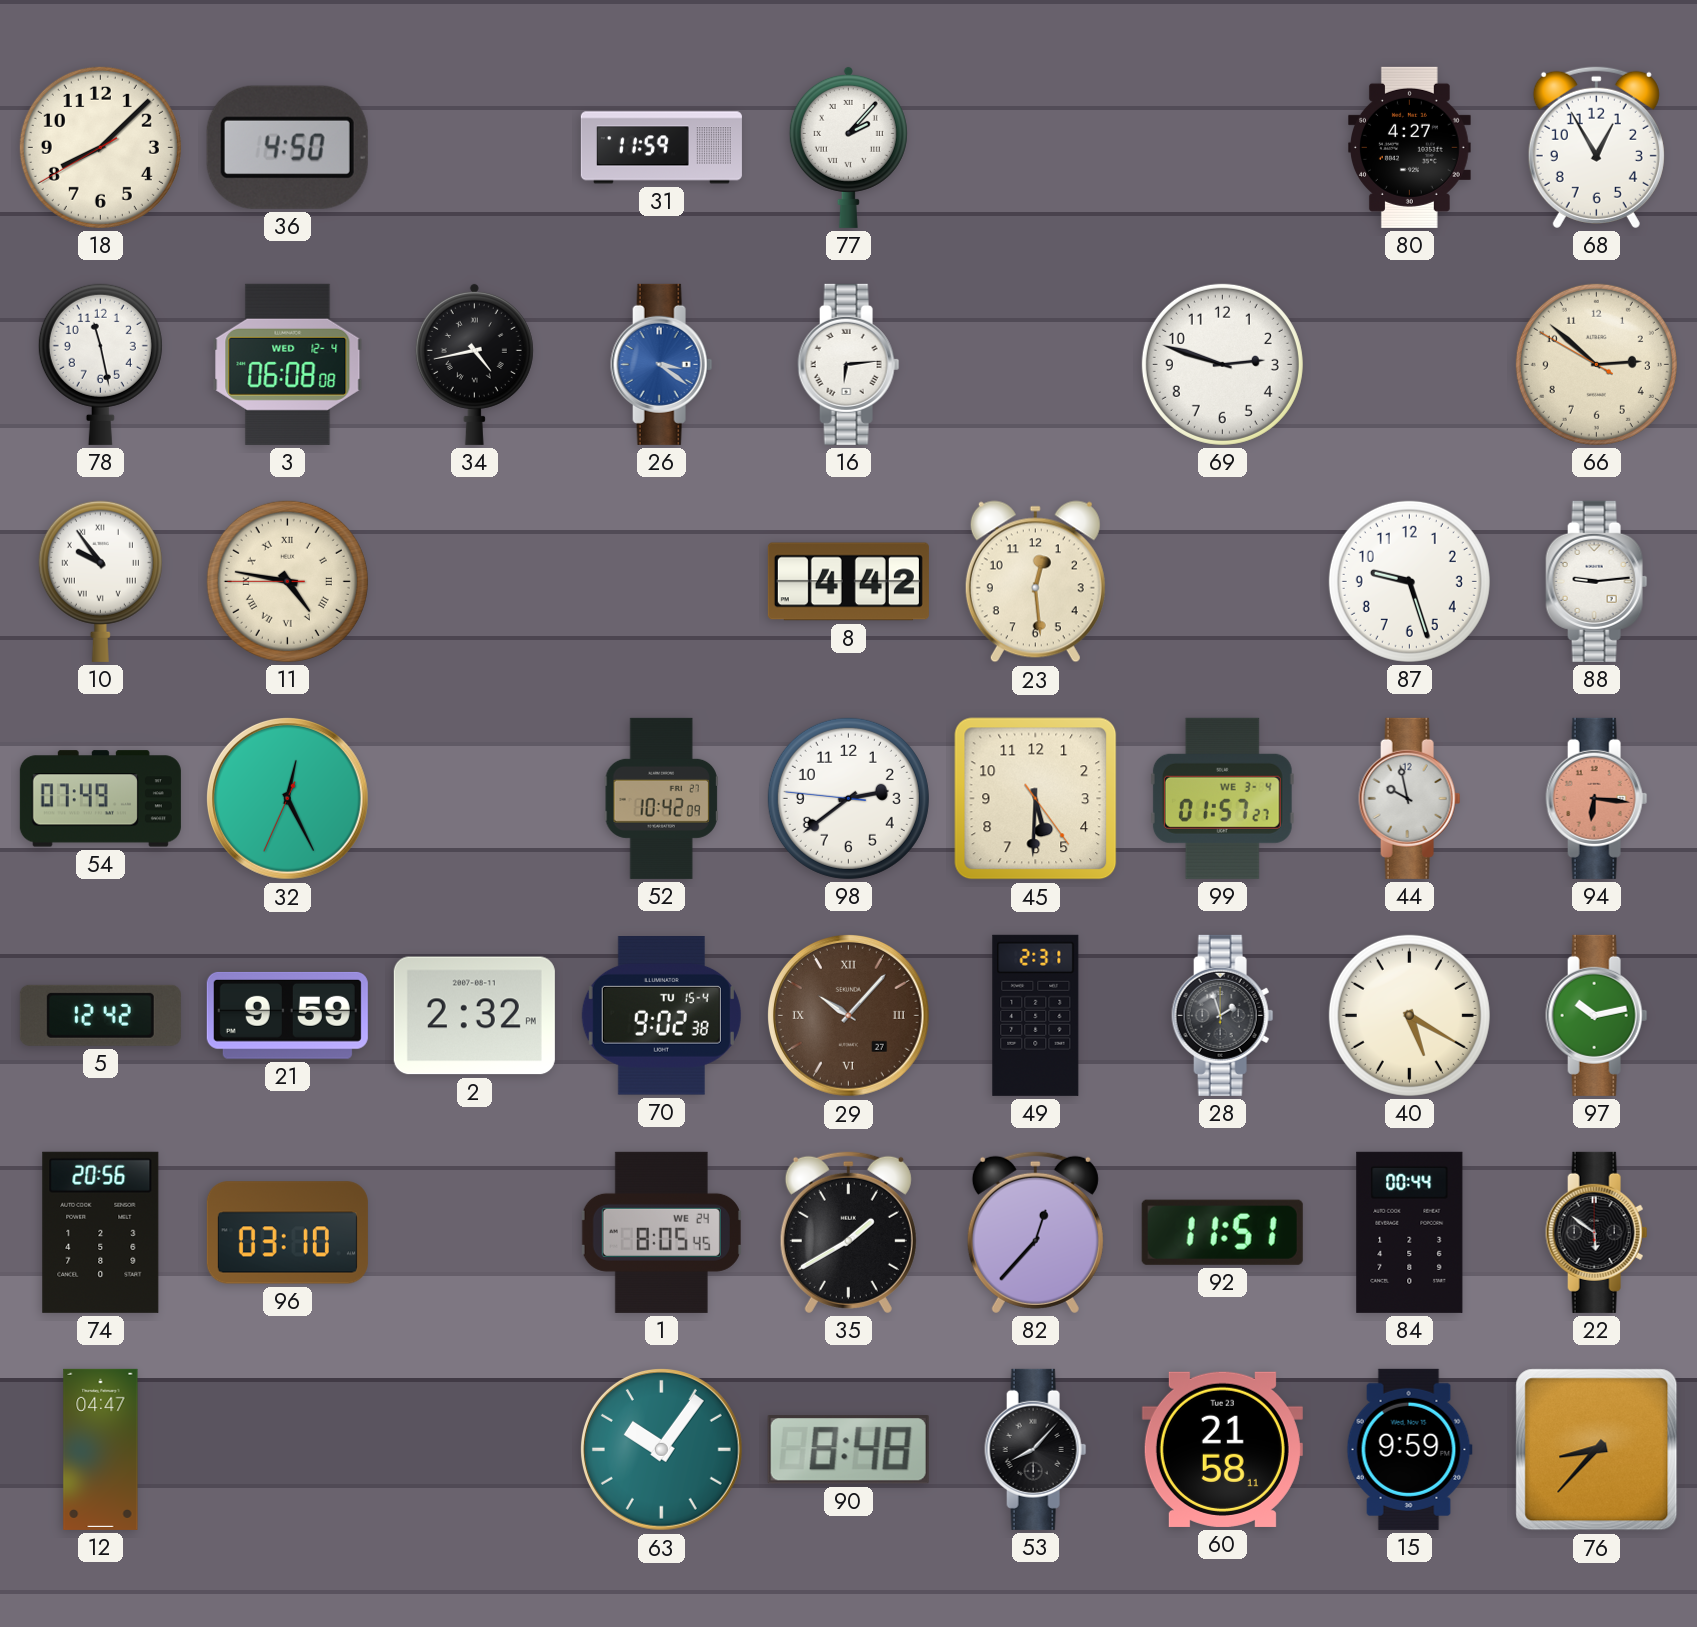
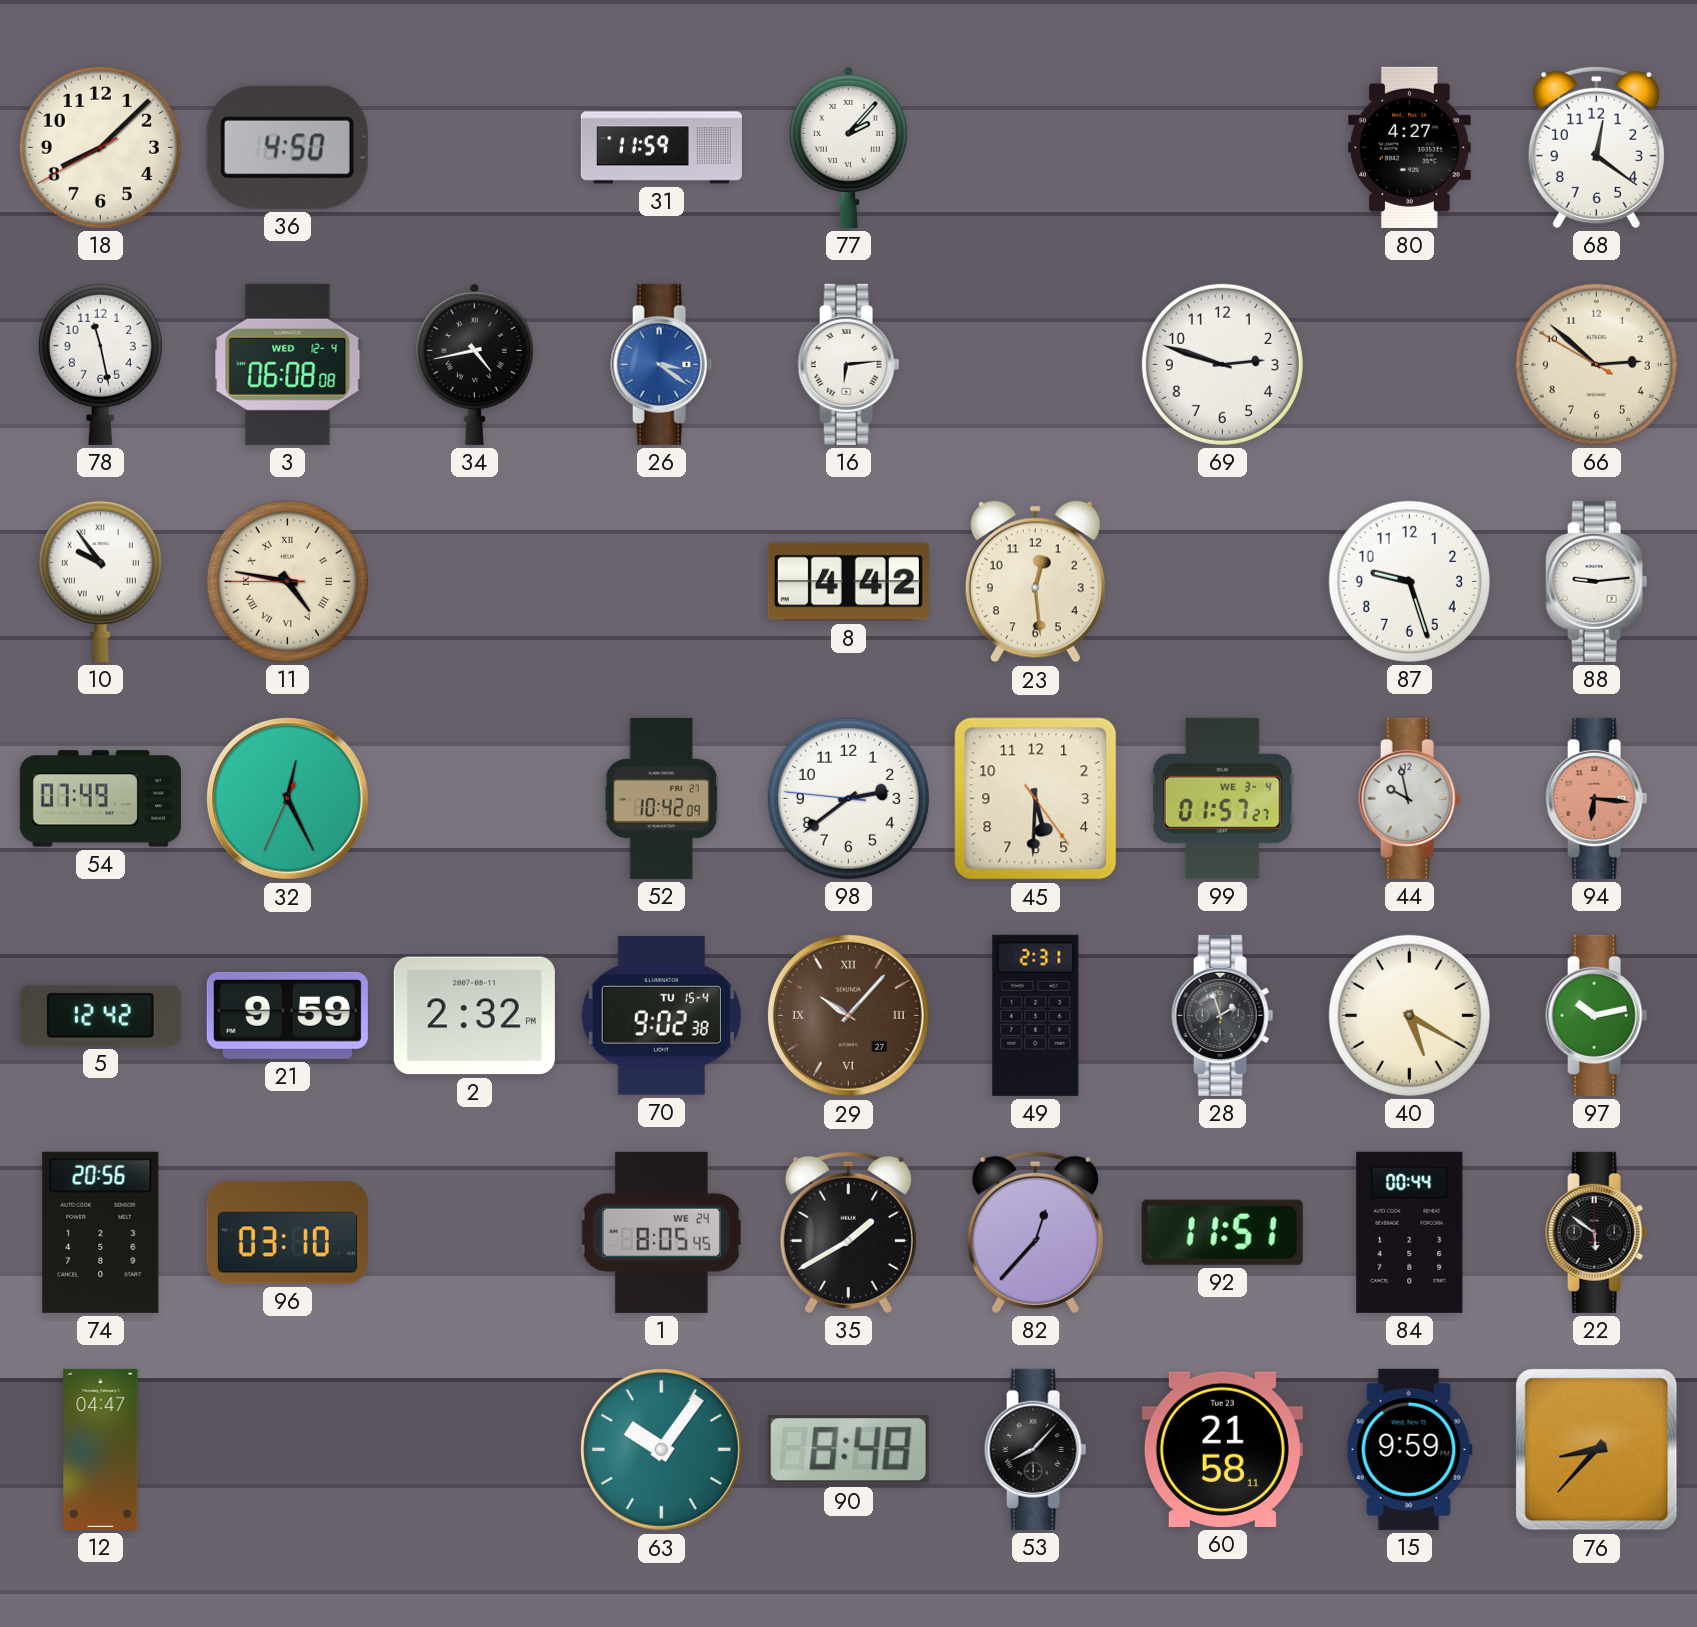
68: 12:55 -> 12:21 (1596, 147)
